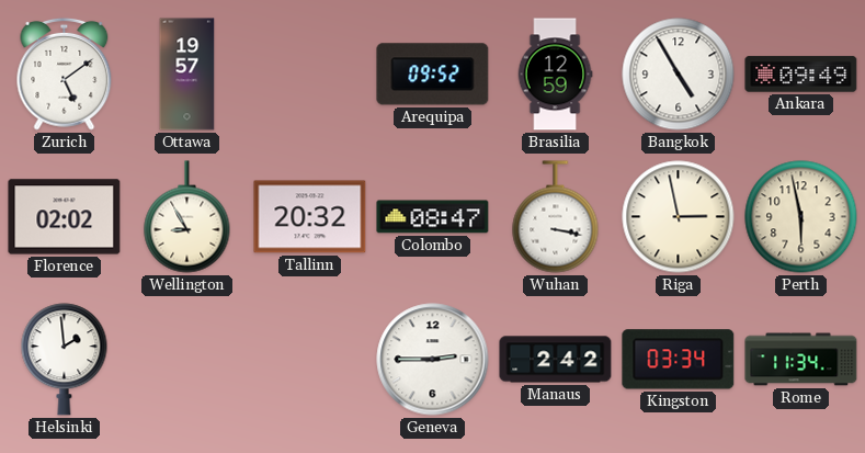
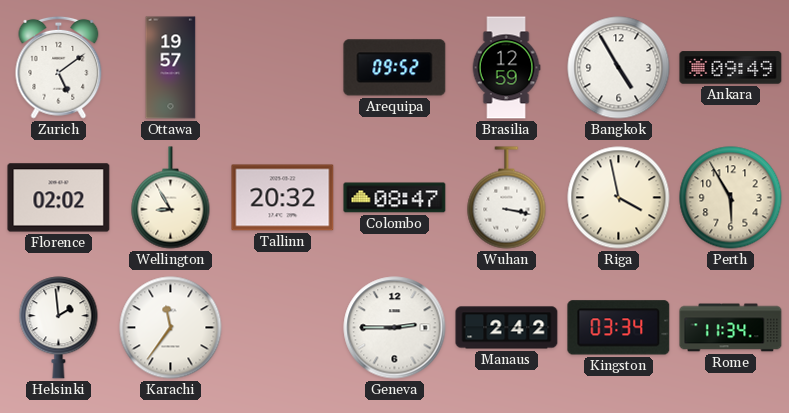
Riga: 2:58 -> 3:58 (619, 198)
Perth: 5:58 -> 5:55 (731, 198)
Karachi: none -> 11:36 (171, 328)
